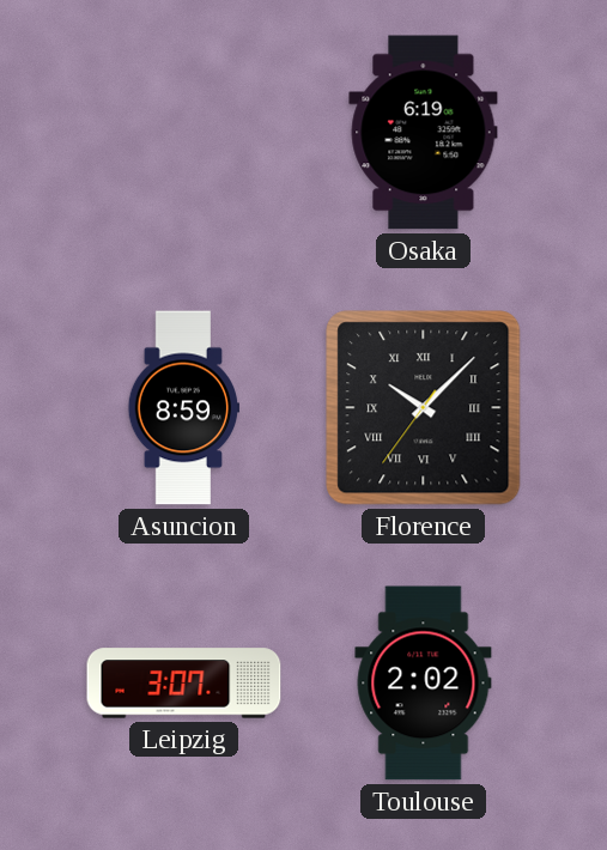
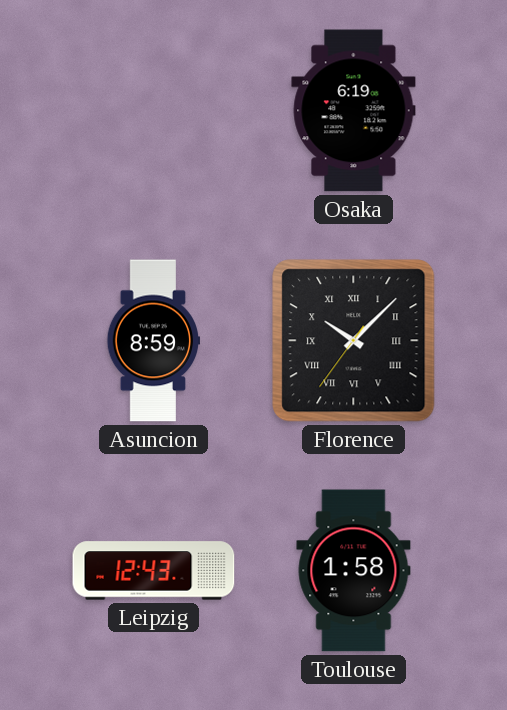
Leipzig: 3:07 -> 12:43 (154, 571)
Toulouse: 2:02 -> 1:58 (354, 571)
